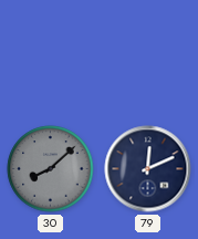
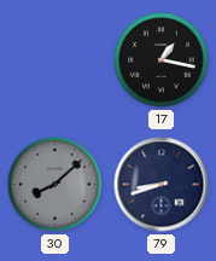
17: none -> 1:17 (162, 60)
79: 12:11 -> 8:42 (162, 185)
